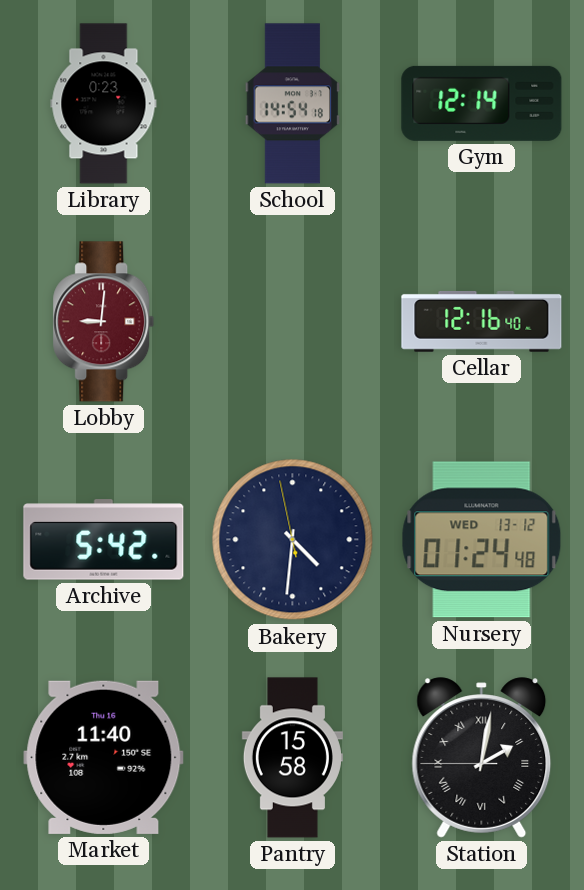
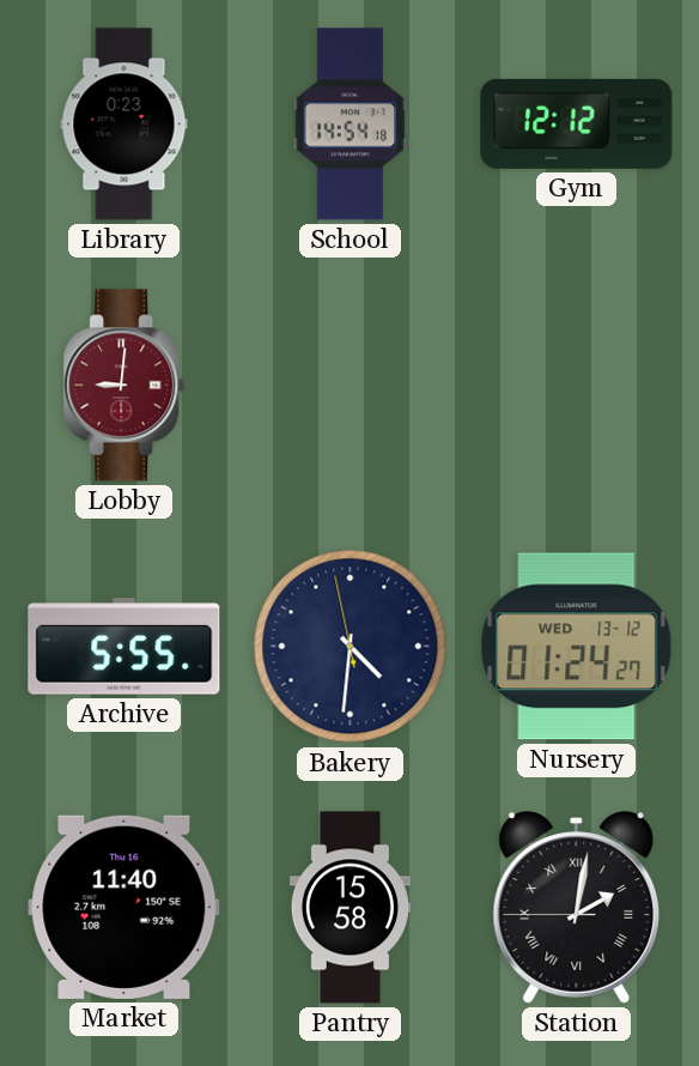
Gym: 12:14 -> 12:12 (577, 123)
Cellar: 12:16 -> none (482, 321)
Archive: 5:42 -> 5:55 (124, 647)
Nursery: 01:24:48 -> 01:24:27 (577, 647)
